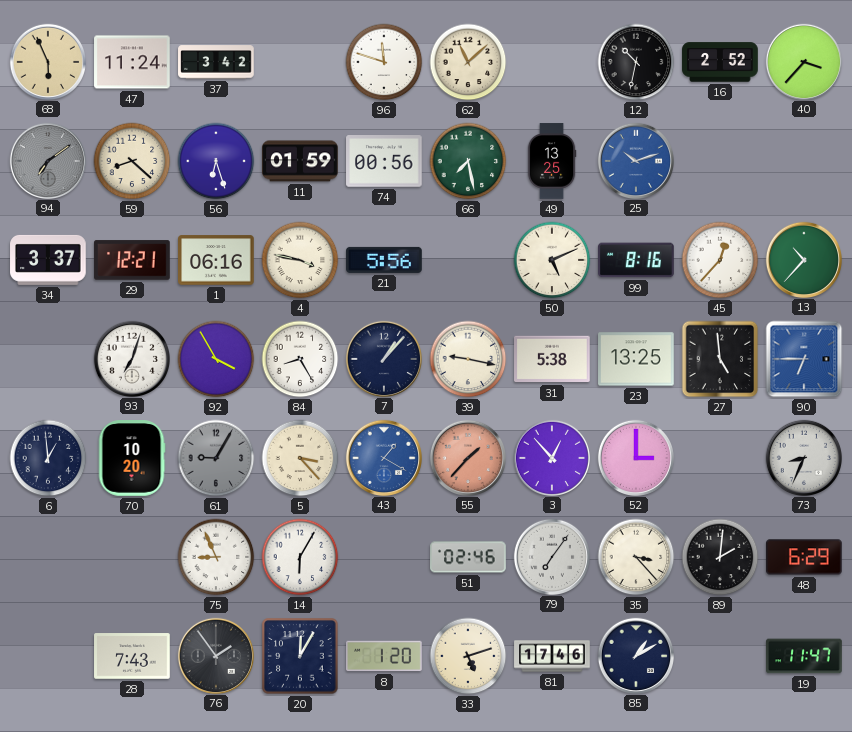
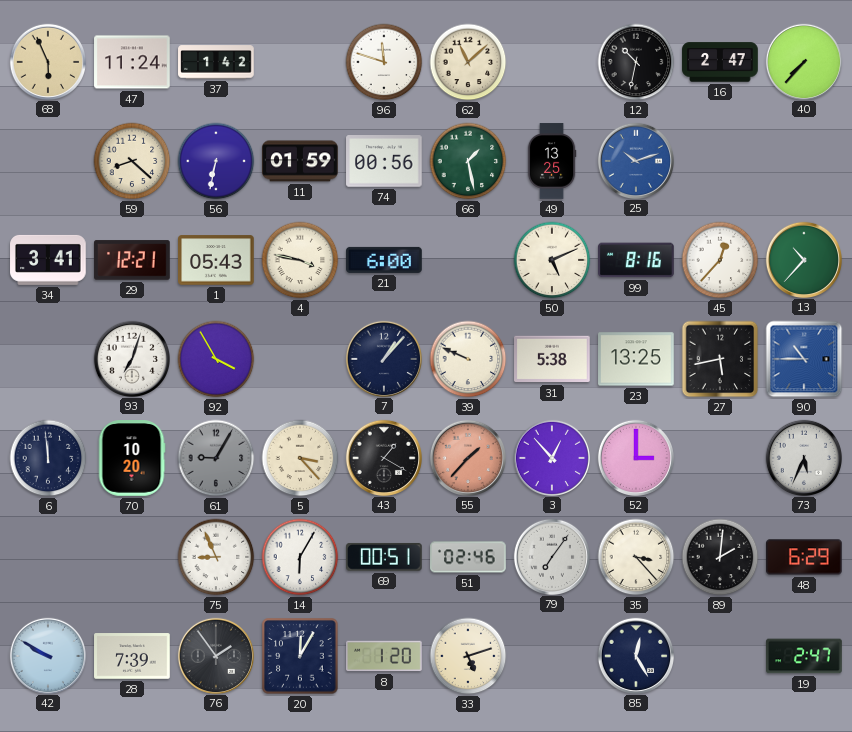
37: 3:42 -> 1:42 (216, 62)
16: 2:52 -> 2:47 (720, 62)
40: 3:37 -> 7:37 (803, 61)
94: 7:09 -> none (47, 160)
56: 6:27 -> 6:32 (216, 161)
66: 7:28 -> 1:28 (468, 161)
34: 3:37 -> 3:41 (48, 260)
1: 06:16 -> 05:43 (216, 260)
21: 5:56 -> 6:00 (384, 260)
84: 8:25 -> none (300, 359)
39: 9:17 -> 9:49 (468, 359)
27: 4:59 -> 5:43 (720, 359)
90: 6:45 -> 10:45 (804, 359)
6: 12:59 -> 11:59 (48, 458)
43 dial: blue -> black (383, 457)
73: 8:34 -> 5:34 (803, 457)
69: none -> 00:51 (385, 557)
42: none -> 9:50 (47, 655)
28: 7:43 -> 7:39 (132, 656)
81: 17:46 -> none (552, 656)
85: 1:10 -> 12:25 (635, 655)
19: 11:47 -> 2:47 (804, 656)
